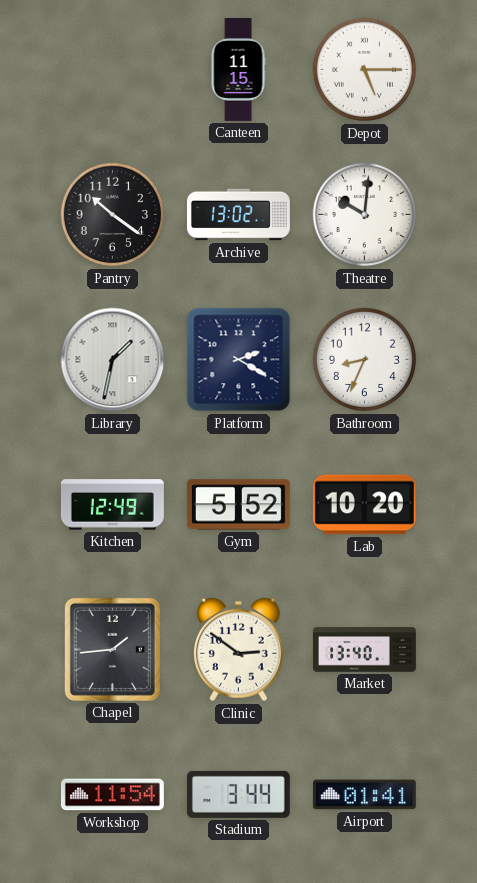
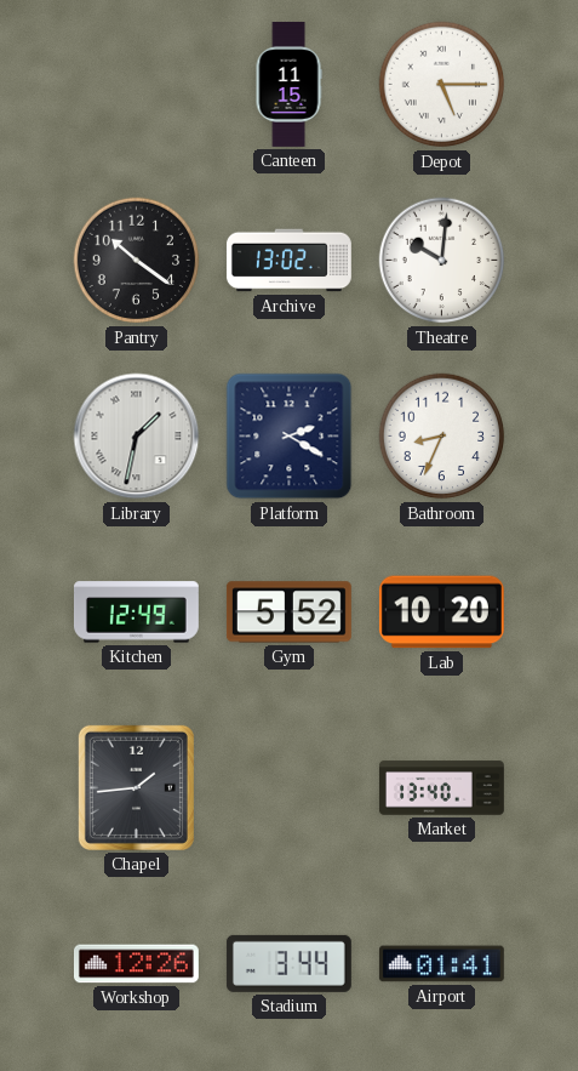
Clinic: 2:51 -> none (238, 650)
Workshop: 11:54 -> 12:26 (136, 964)
